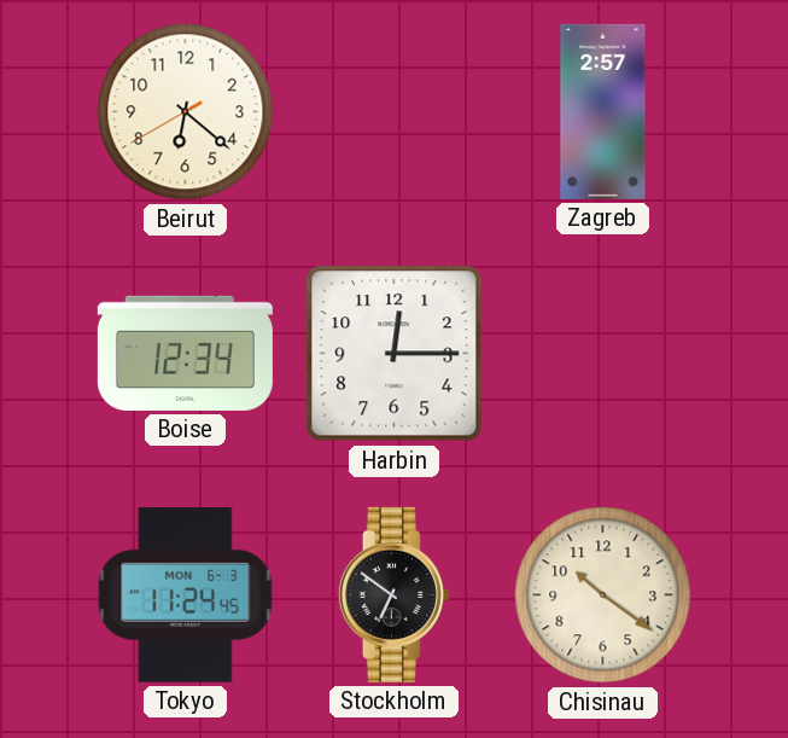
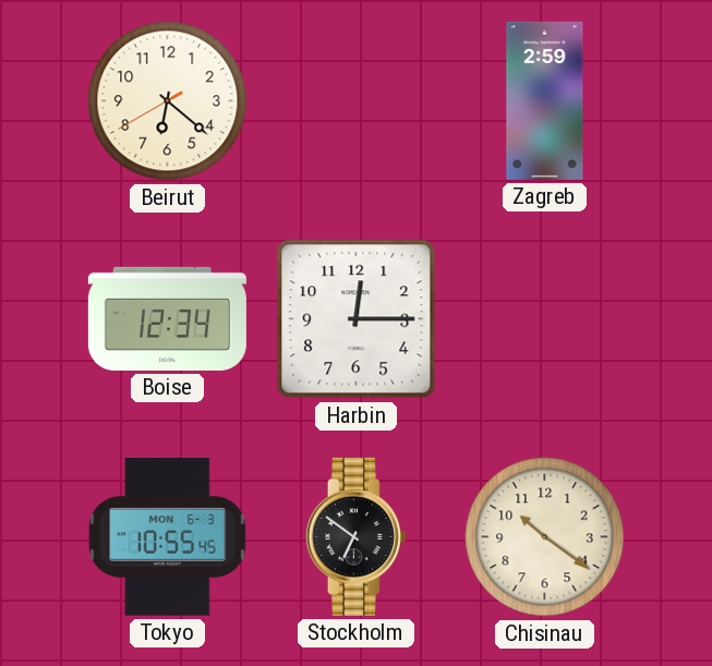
Zagreb: 2:57 -> 2:59 (545, 100)
Tokyo: 11:24 -> 10:55 (168, 537)
